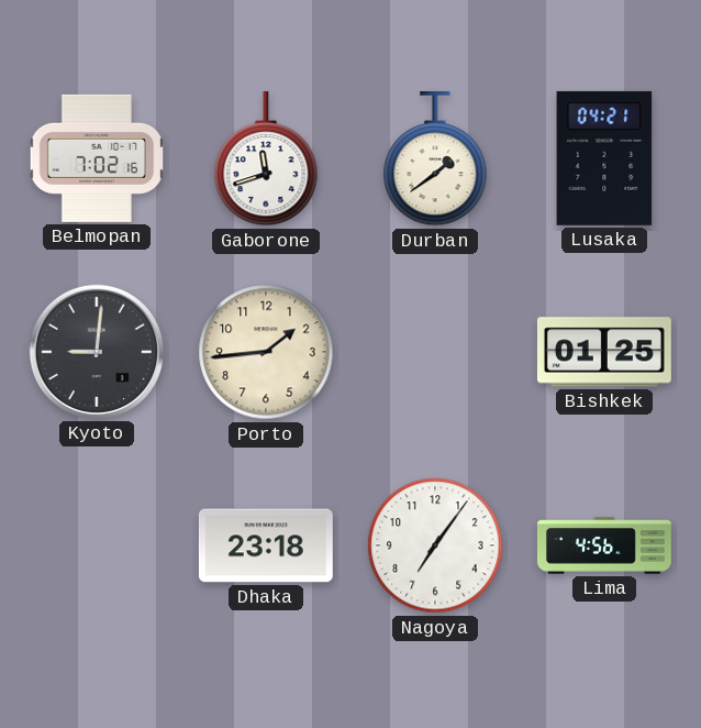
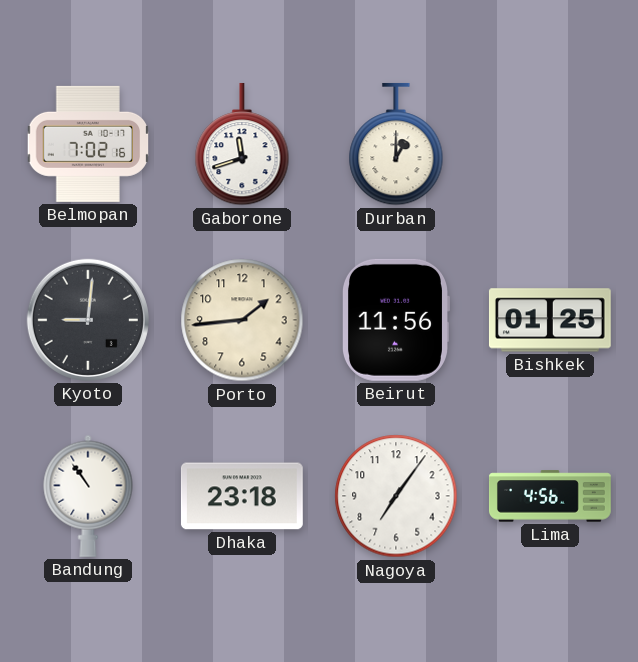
Durban: 1:39 -> 1:00 (396, 144)
Lusaka: 04:21 -> none (604, 158)
Beirut: none -> 11:56 (395, 320)
Bandung: none -> 10:54 (88, 496)
